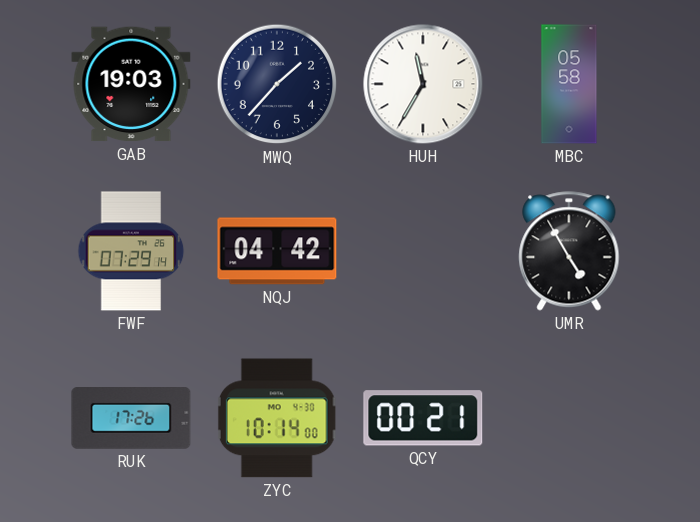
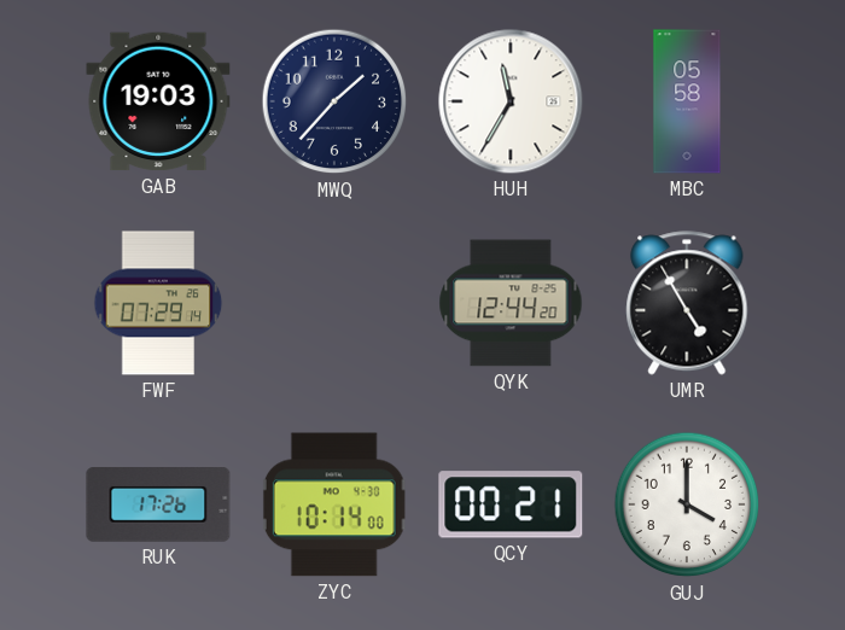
NQJ: 04:42 -> none (277, 251)
QYK: none -> 12:44 (511, 303)
GUJ: none -> 4:00 (687, 504)
